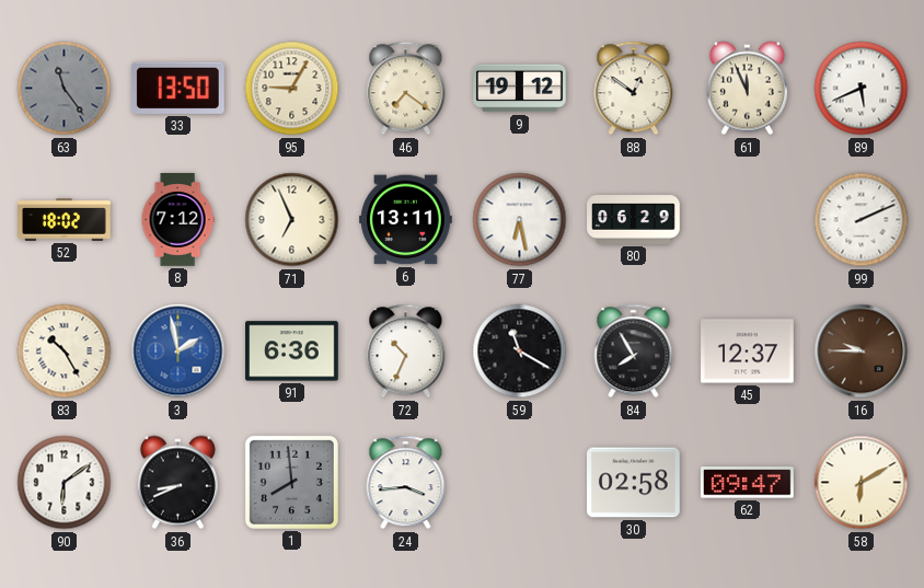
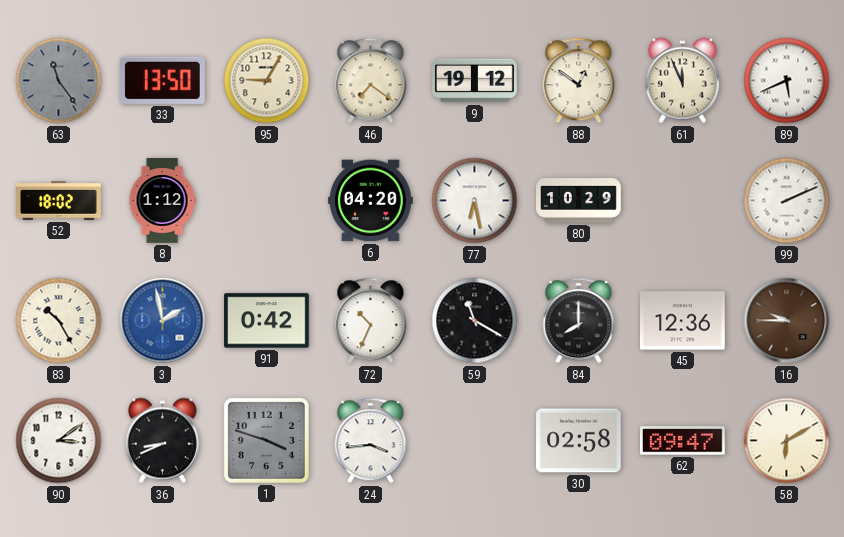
8: 7:12 -> 1:12 (162, 201)
71: 6:56 -> none (292, 220)
6: 13:11 -> 04:20 (371, 201)
80: 06:29 -> 10:29 (579, 201)
91: 6:36 -> 0:42 (267, 321)
84: 7:55 -> 8:00 (579, 321)
45: 12:37 -> 12:36 (683, 321)
90: 6:09 -> 3:09 (59, 441)
1: 7:59 -> 3:48 (266, 440)
